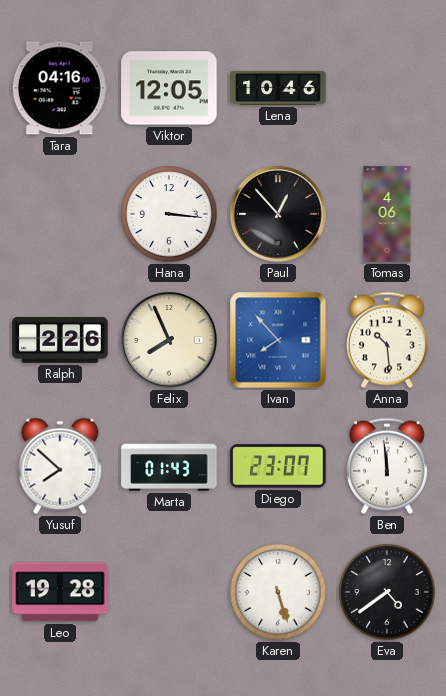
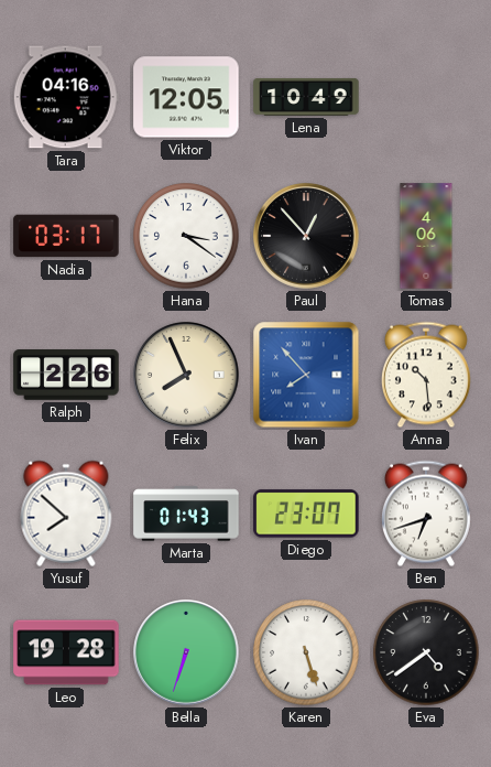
Lena: 10:46 -> 10:49 (306, 97)
Nadia: none -> 03:17 (66, 236)
Hana: 3:16 -> 3:21 (186, 236)
Ben: 11:59 -> 6:42 (426, 514)
Bella: none -> 6:33 (186, 652)
